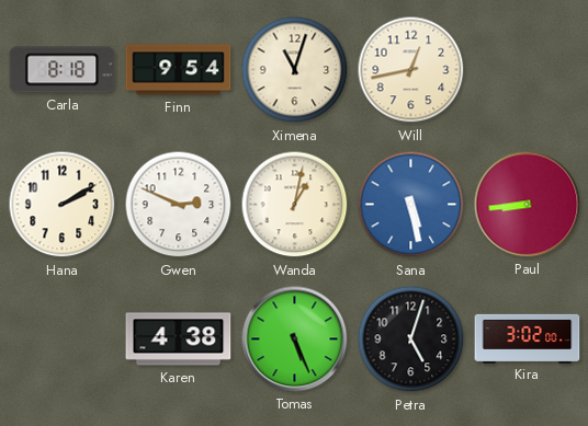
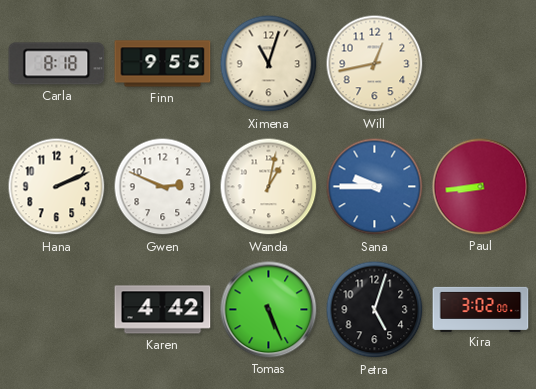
Finn: 9:54 -> 9:55 (163, 64)
Hana: 2:10 -> 2:11 (57, 187)
Sana: 5:28 -> 9:45 (375, 187)
Karen: 4:38 -> 4:42 (163, 310)
